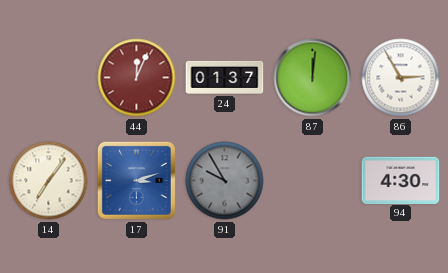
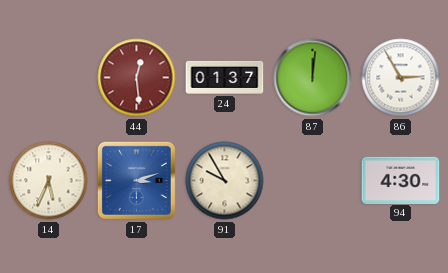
44: 12:04 -> 12:29 (137, 78)
14: 7:06 -> 5:34 (49, 181)
91 dial: grey -> cream (225, 181)
